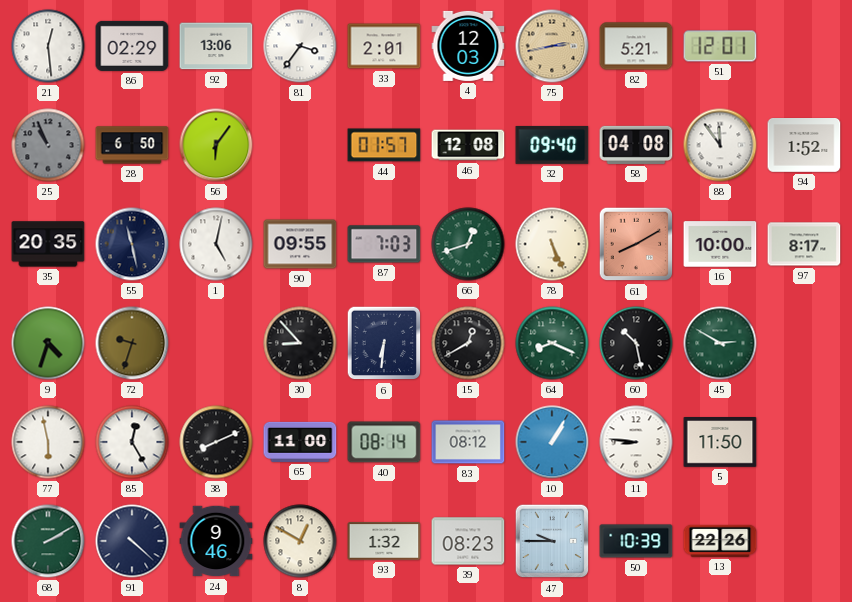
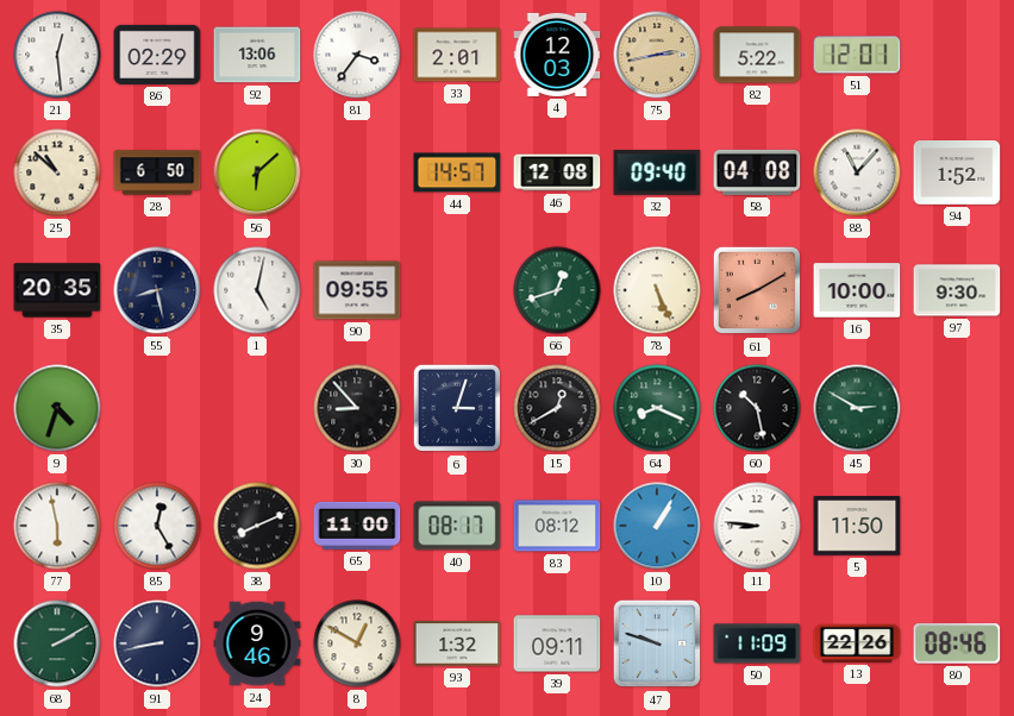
82: 5:21 -> 5:22 (757, 55)
25: 10:56 -> 10:52 (57, 172)
25 dial: grey -> cream (57, 172)
56: 6:06 -> 6:08 (257, 172)
44: 01:57 -> 14:57 (457, 172)
88: 11:54 -> 11:07 (857, 172)
55: 11:28 -> 8:28 (157, 290)
87: 7:03 -> none (384, 244)
97: 8:17 -> 9:30 (957, 290)
72: 9:33 -> none (132, 343)
6: 6:31 -> 3:03 (457, 408)
40: 08:14 -> 08:17 (457, 526)
91: 4:22 -> 8:43 (157, 643)
39: 08:23 -> 09:11 (557, 643)
47: 9:45 -> 9:48 (657, 643)
50: 10:39 -> 11:09 (757, 643)
80: none -> 08:46 (957, 643)
